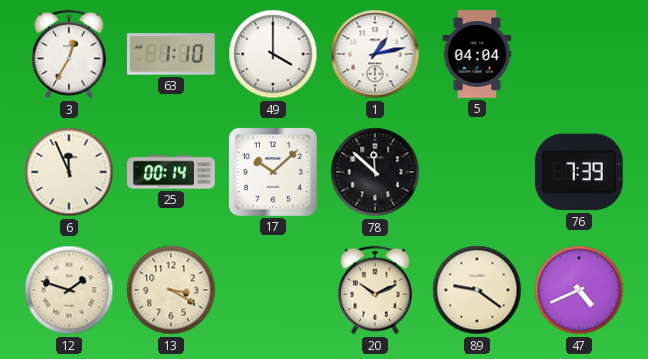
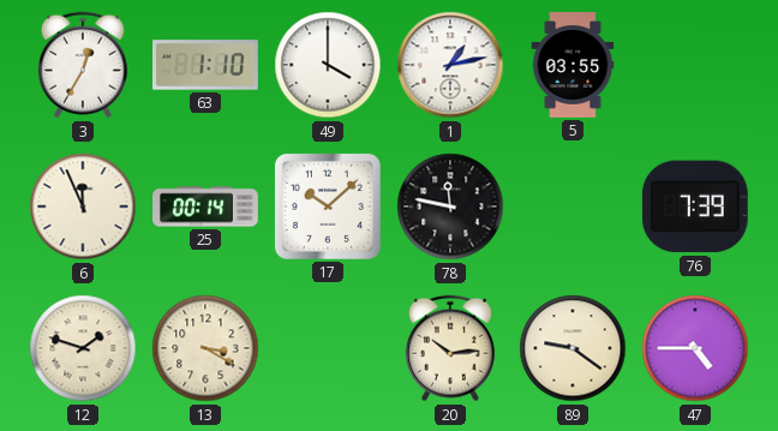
5: 04:04 -> 03:55 (573, 65)
78: 11:52 -> 11:47 (450, 206)
20: 10:11 -> 10:14 (450, 348)
47: 4:41 -> 4:45 (695, 348)
